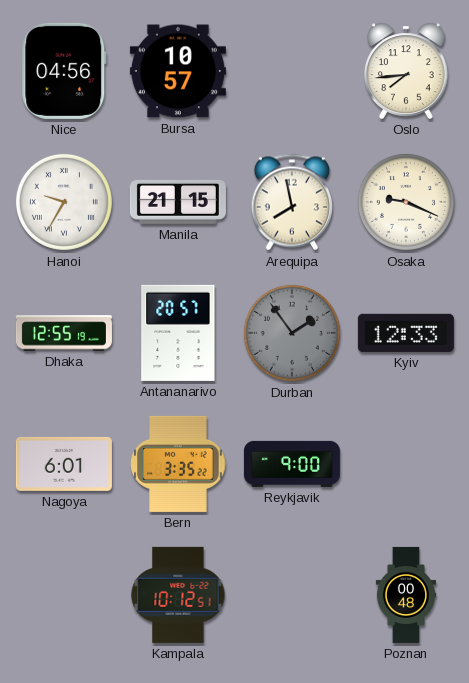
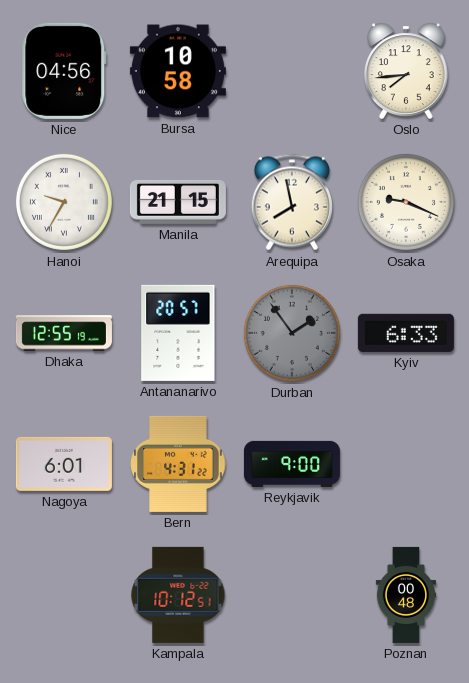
Bursa: 10:57 -> 10:58 (178, 71)
Kyiv: 12:33 -> 6:33 (406, 333)
Bern: 3:35 -> 4:31 (178, 464)
